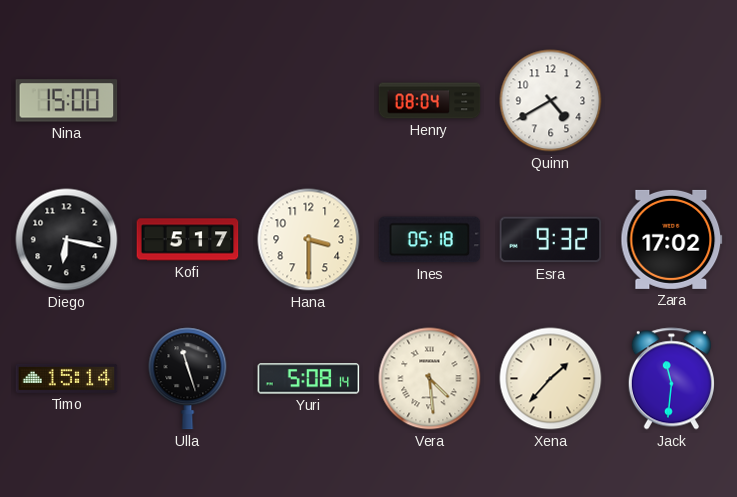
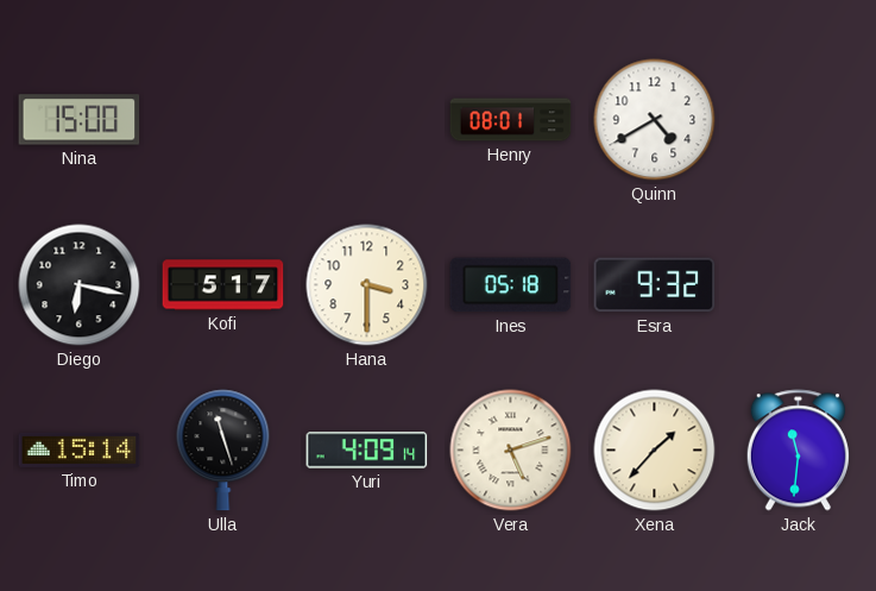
Henry: 08:04 -> 08:01 (511, 120)
Zara: 17:02 -> none (672, 239)
Yuri: 5:08 -> 4:09 (367, 451)
Vera: 4:29 -> 5:12 (511, 451)
